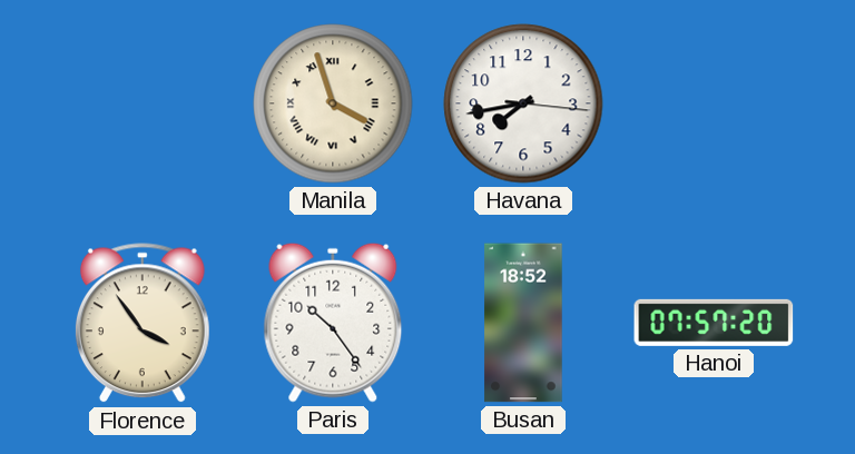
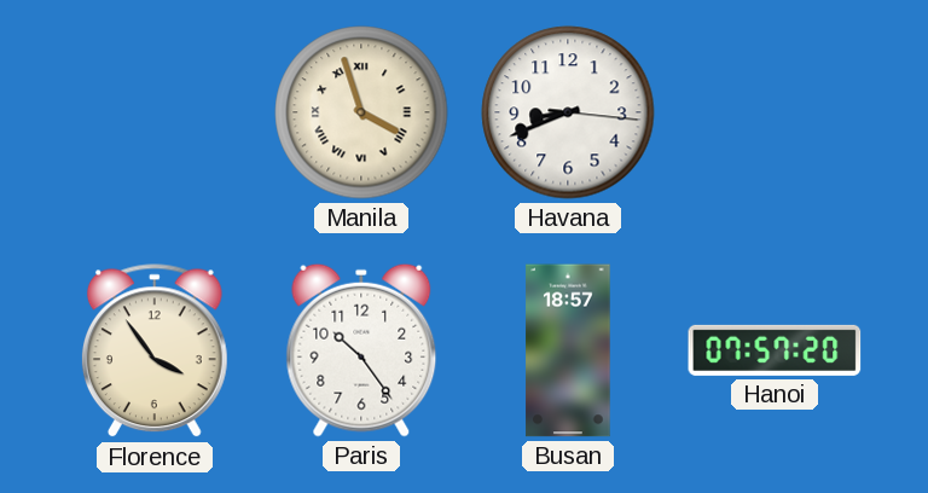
Havana: 7:43 -> 8:41 (568, 112)
Busan: 18:52 -> 18:57 (568, 350)
